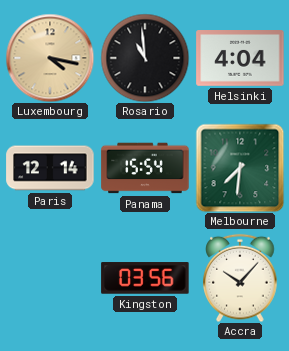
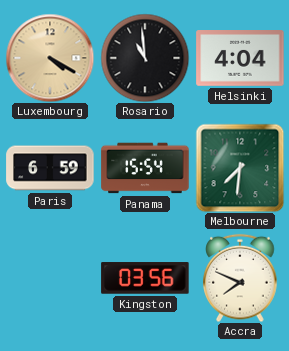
Luxembourg: 4:17 -> 4:20 (50, 58)
Paris: 12:14 -> 6:59 (50, 168)
Accra: 10:07 -> 7:49 (240, 278)
